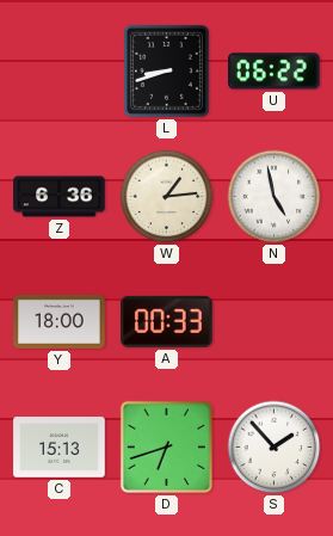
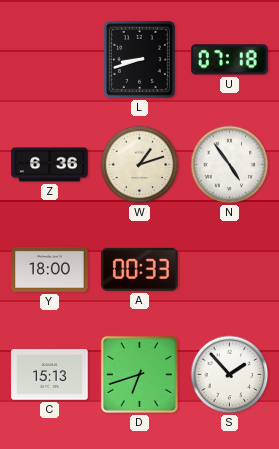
U: 06:22 -> 07:18 (230, 60)
W: 1:14 -> 1:12 (140, 165)
N: 4:58 -> 4:54 (230, 165)
